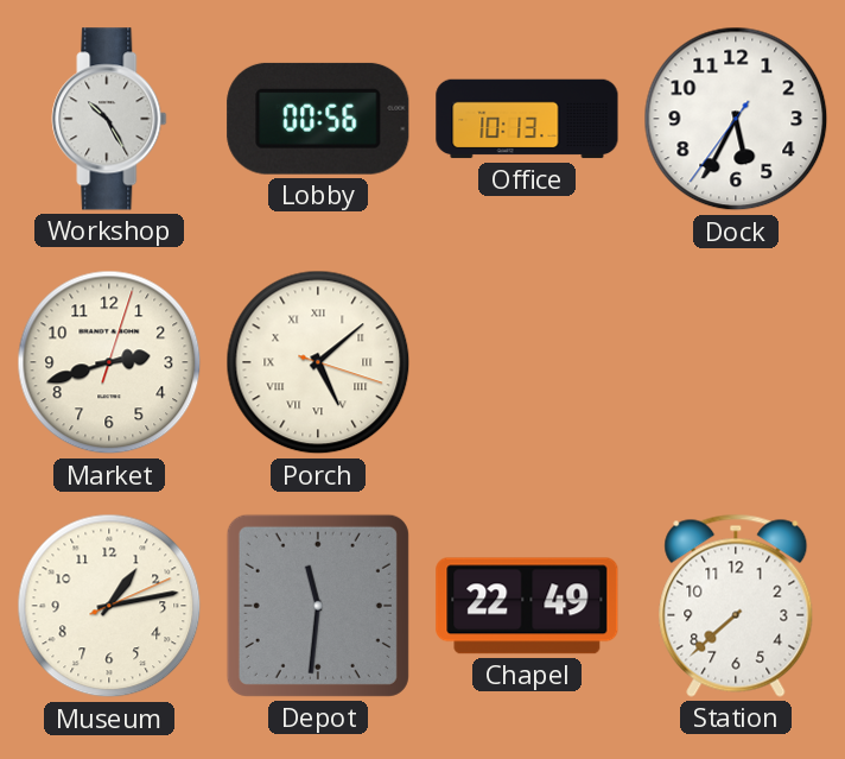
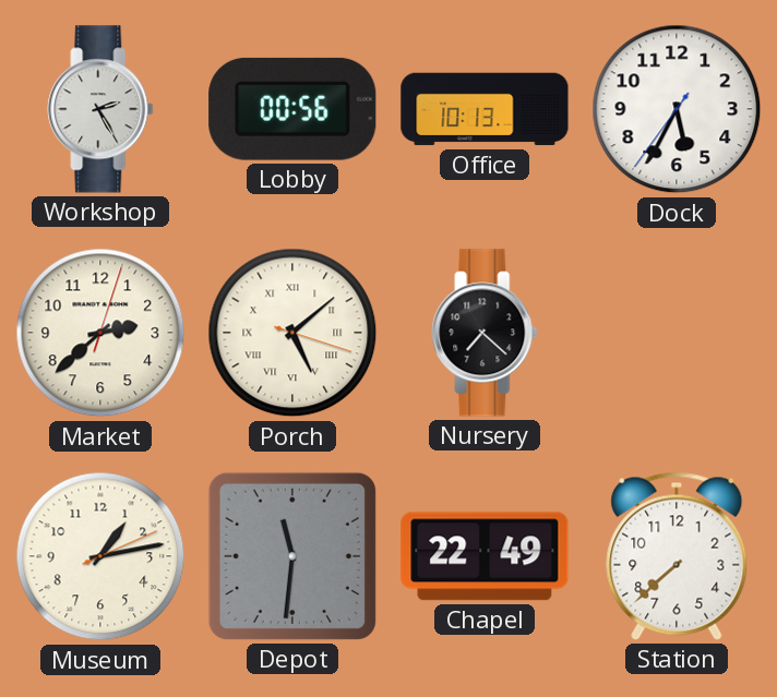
Workshop: 10:25 -> 2:25 (100, 109)
Market: 2:42 -> 2:38 (100, 333)
Nursery: none -> 7:22 (485, 333)
